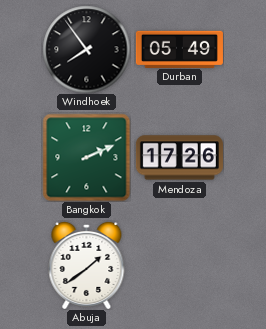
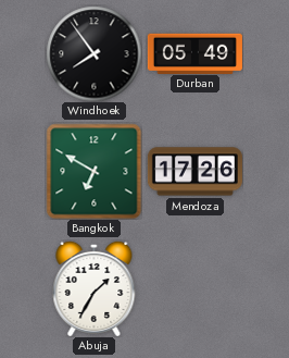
Bangkok: 2:11 -> 6:50 (93, 171)
Abuja: 1:39 -> 1:35 (95, 288)
